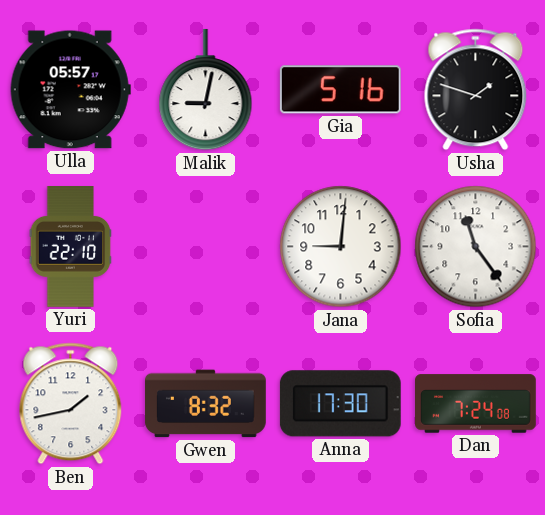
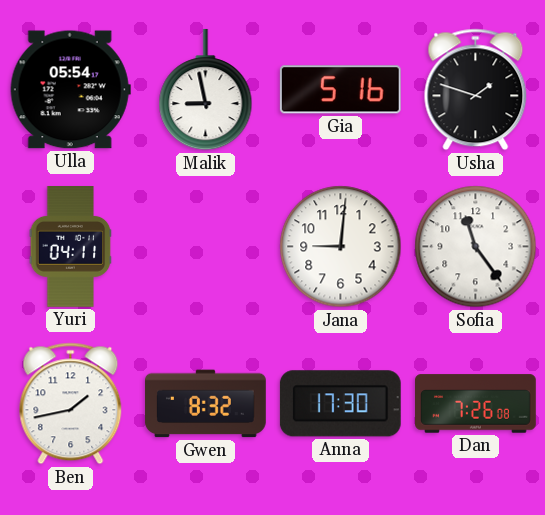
Ulla: 05:57 -> 05:54 (70, 90)
Malik: 9:02 -> 8:58 (206, 90)
Yuri: 22:10 -> 04:11 (71, 247)
Dan: 7:24 -> 7:26 (476, 404)
